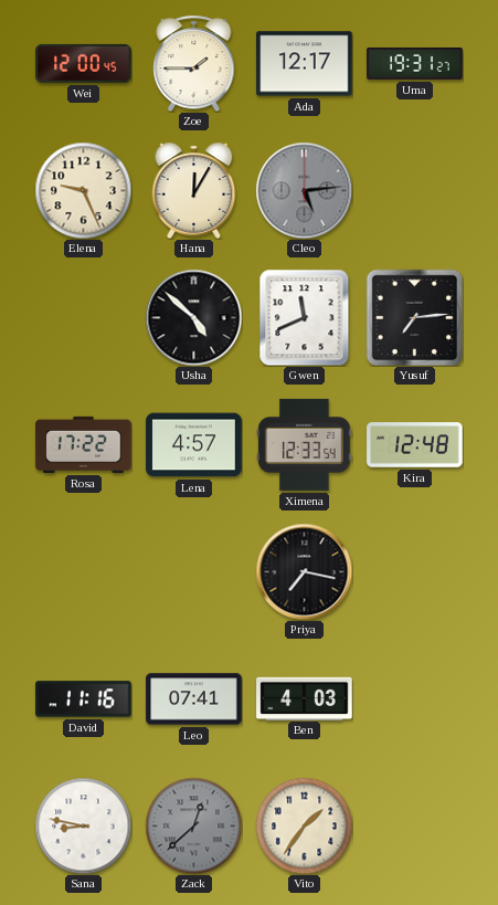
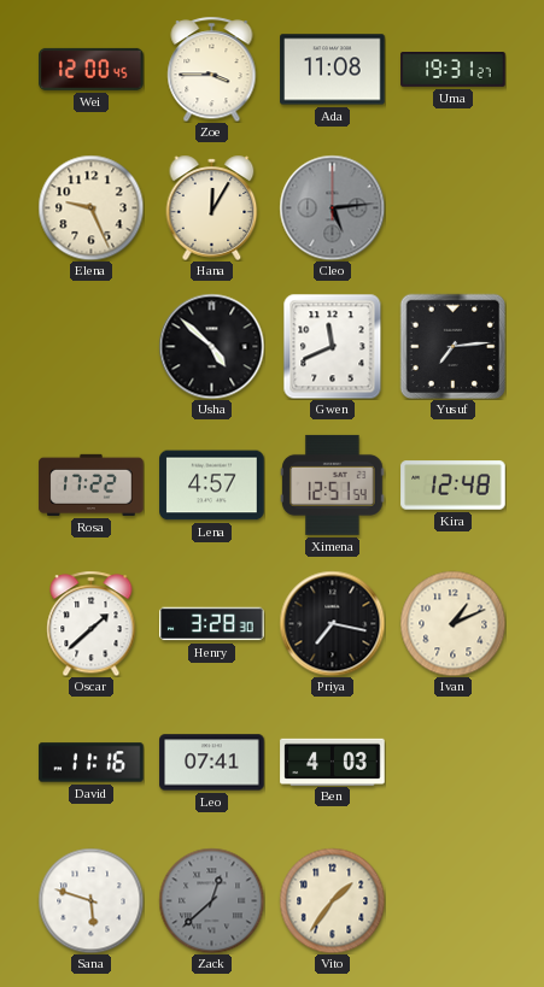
Zoe: 1:45 -> 3:45 (212, 69)
Ada: 12:17 -> 11:08 (333, 70)
Ximena: 12:33 -> 12:51 (333, 484)
Oscar: none -> 1:38 (92, 623)
Henry: none -> 3:28 (212, 624)
Ivan: none -> 1:11 (452, 623)
Sana: 8:47 -> 5:48 (90, 900)
